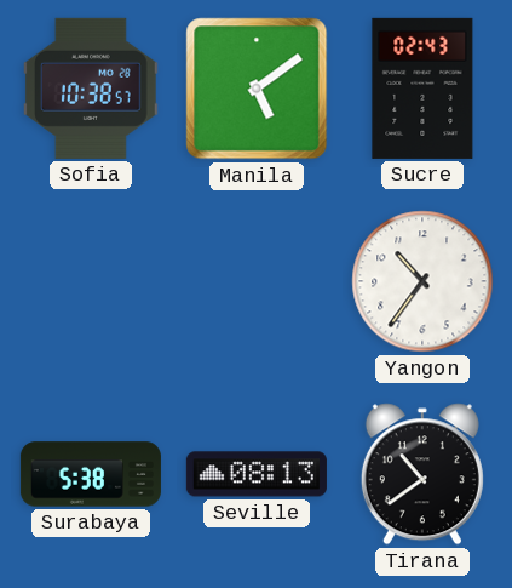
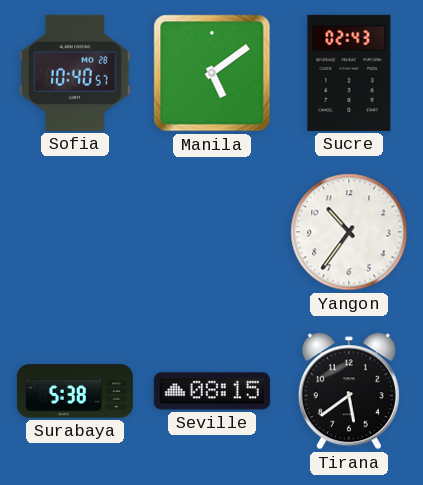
Sofia: 10:38 -> 10:40 (75, 73)
Seville: 08:13 -> 08:15 (212, 391)
Tirana: 10:39 -> 5:39 (349, 391)
